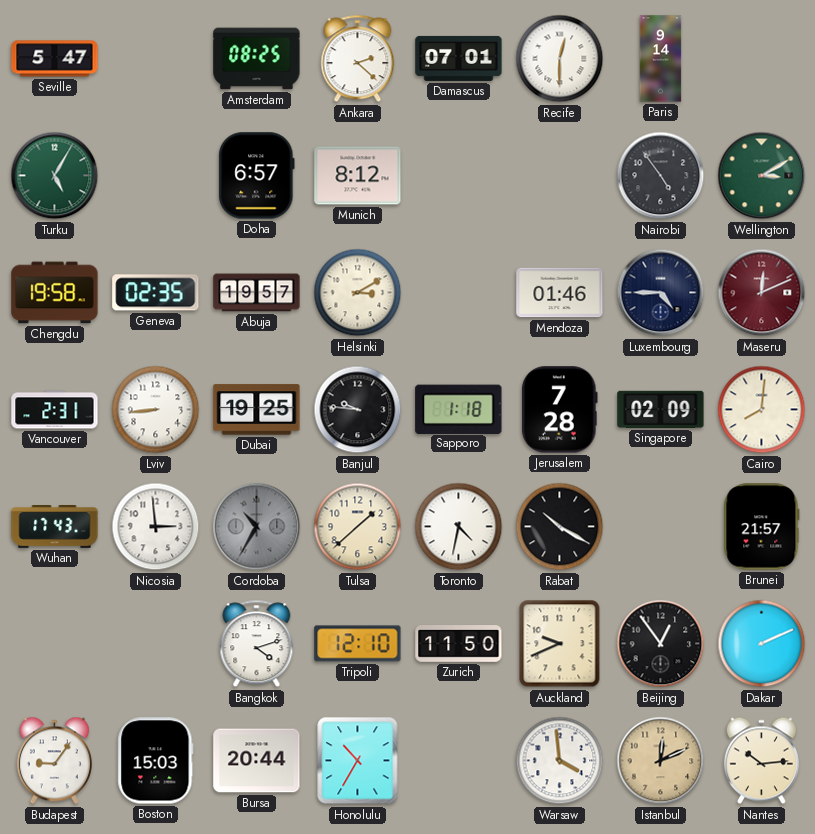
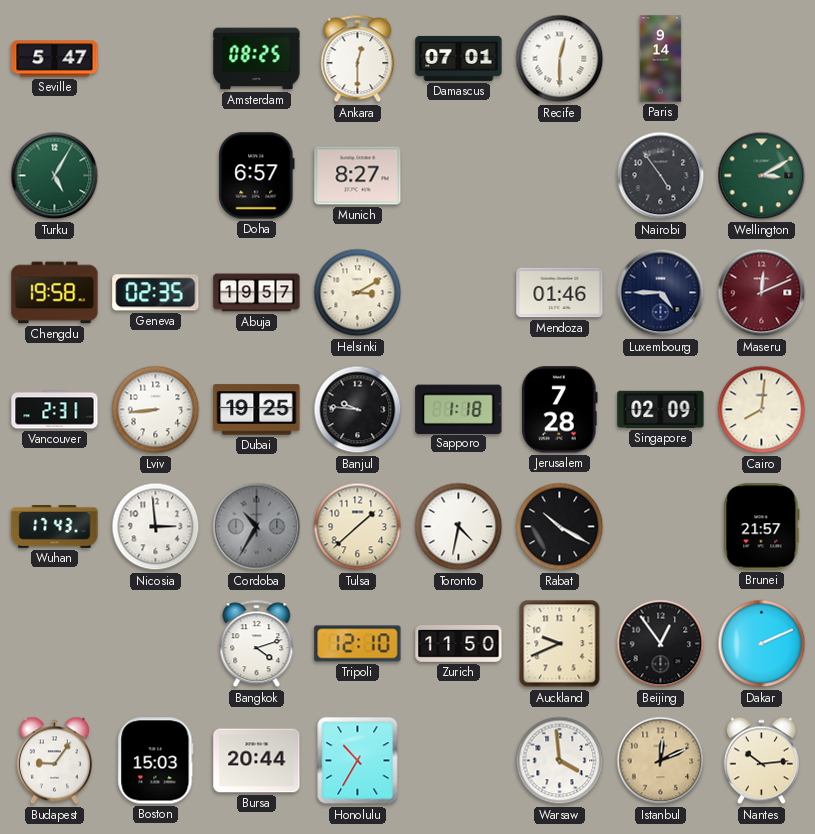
Ankara: 2:22 -> 12:30 (358, 59)
Munich: 8:12 -> 8:27 (358, 176)
